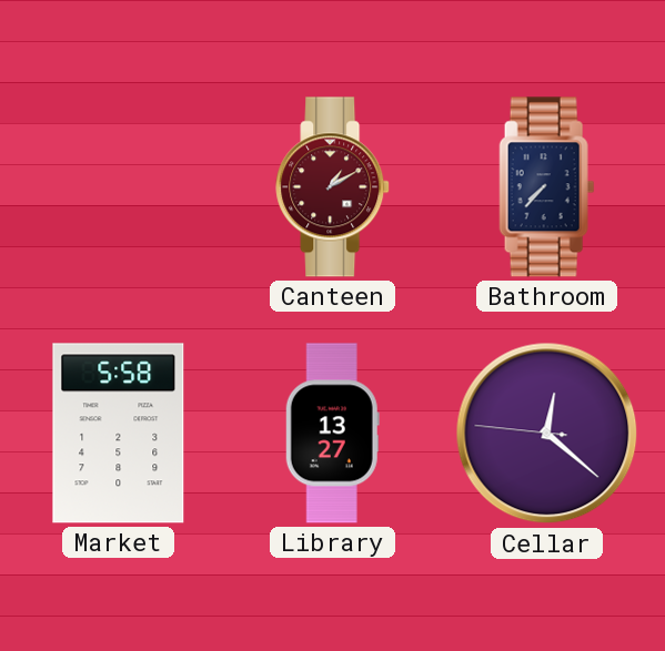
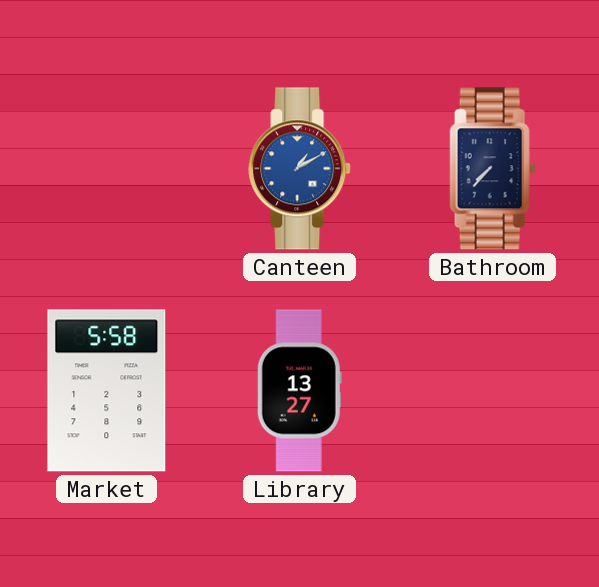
Canteen dial: burgundy -> blue (300, 169)
Cellar: 12:21 -> none (547, 434)
